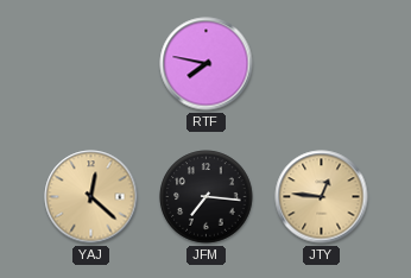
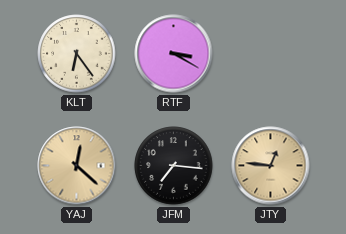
KLT: none -> 6:24 (77, 54)
RTF: 7:47 -> 3:20 (174, 54)
